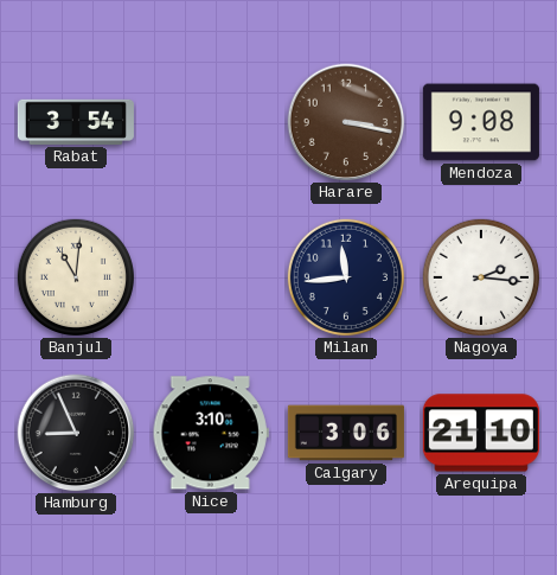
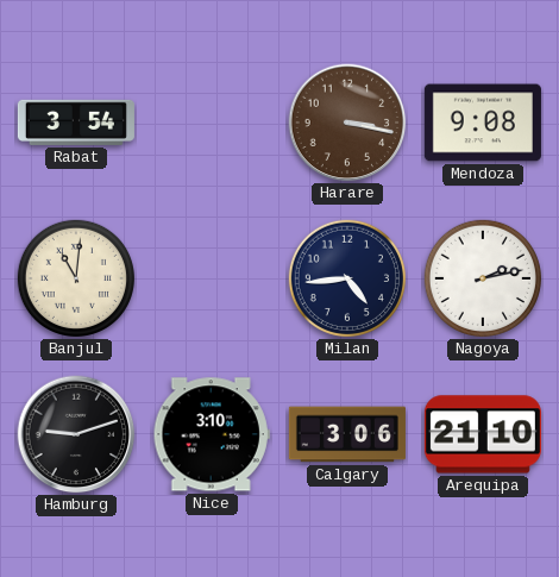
Milan: 11:44 -> 4:44 (347, 278)
Nagoya: 2:16 -> 2:13 (483, 278)
Hamburg: 8:56 -> 9:12 (76, 434)
